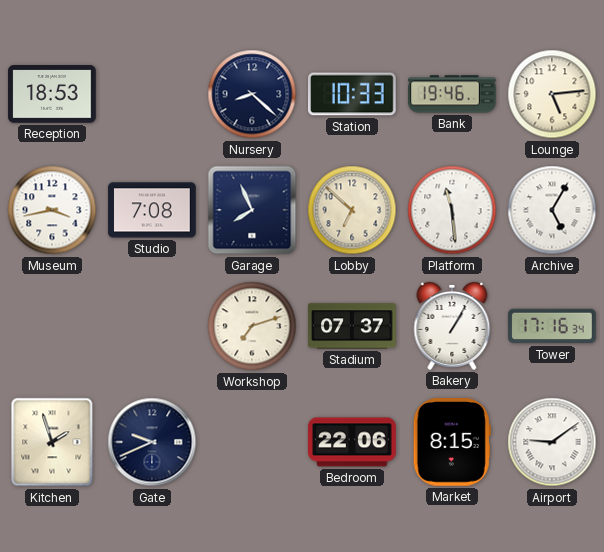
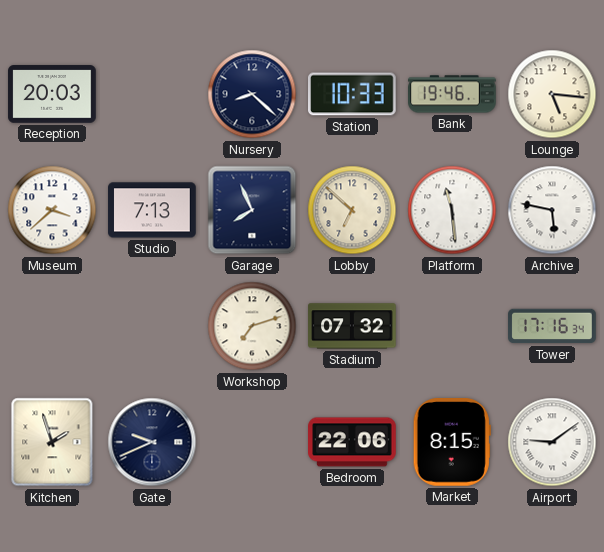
Reception: 18:53 -> 20:03 (52, 94)
Lounge: 5:14 -> 5:16 (552, 94)
Museum: 3:43 -> 3:38 (52, 210)
Studio: 7:08 -> 7:13 (152, 210)
Archive: 5:05 -> 5:47 (552, 210)
Stadium: 07:37 -> 07:32 (352, 326)
Bakery: 1:05 -> none (452, 326)
